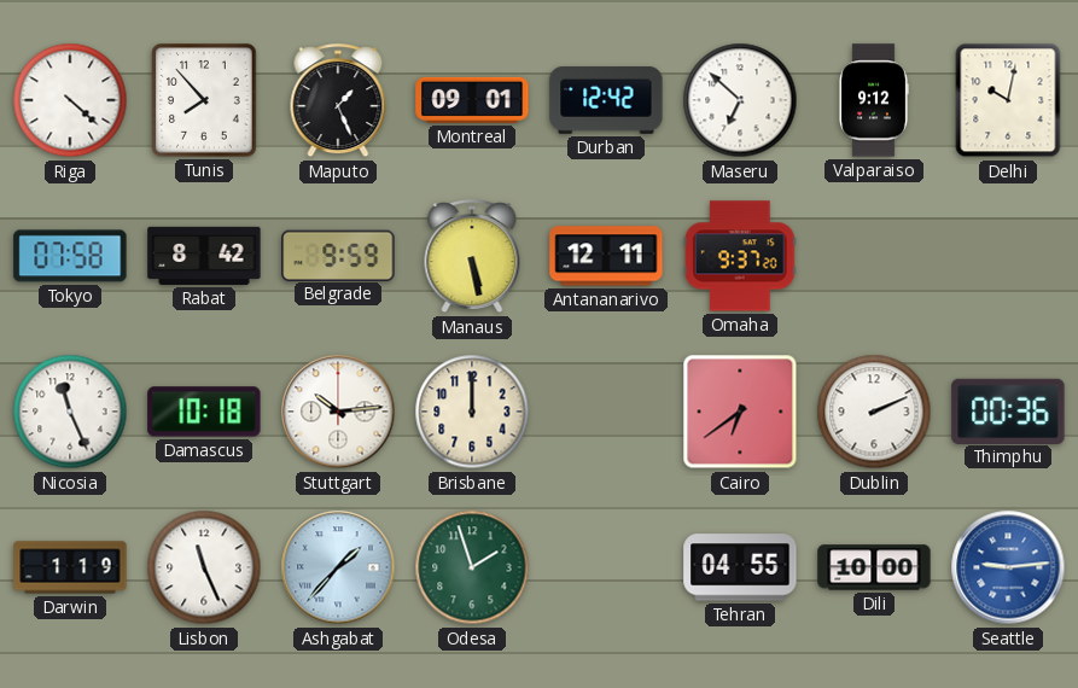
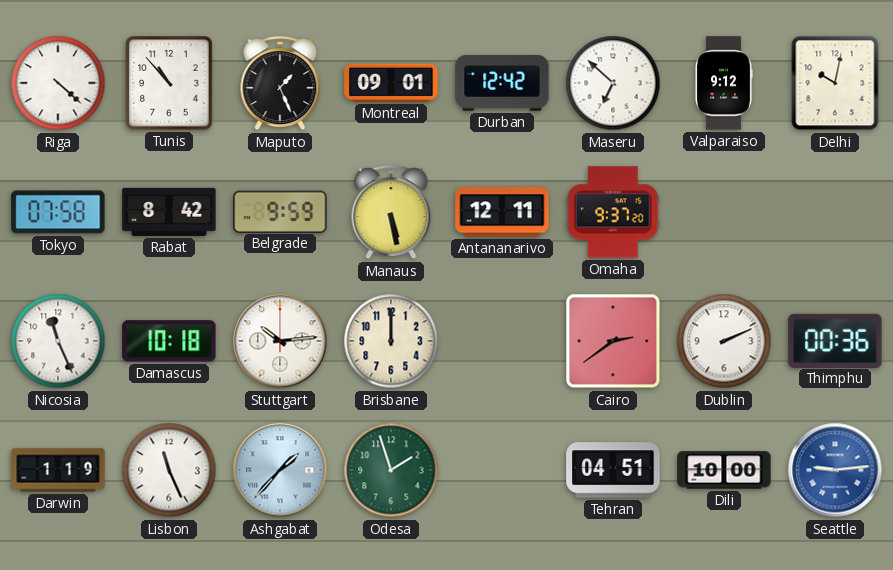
Tunis: 7:53 -> 10:53 (169, 83)
Cairo: 6:39 -> 2:39 (613, 341)
Tehran: 04:55 -> 04:51 (613, 470)
